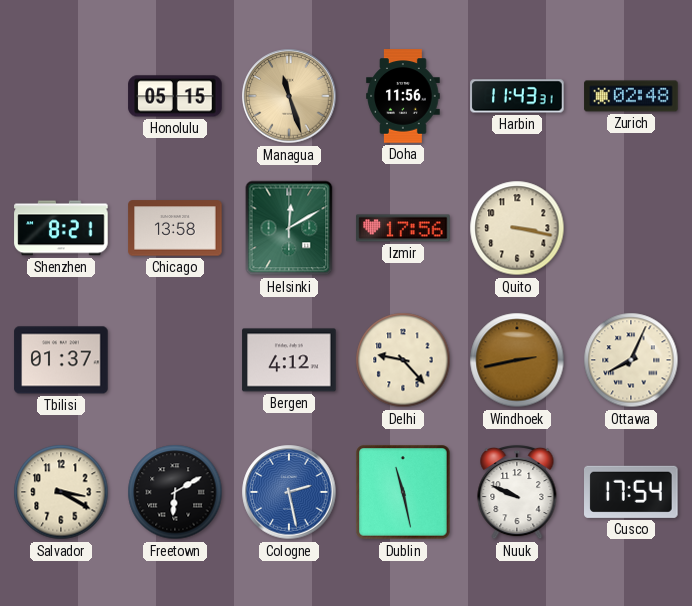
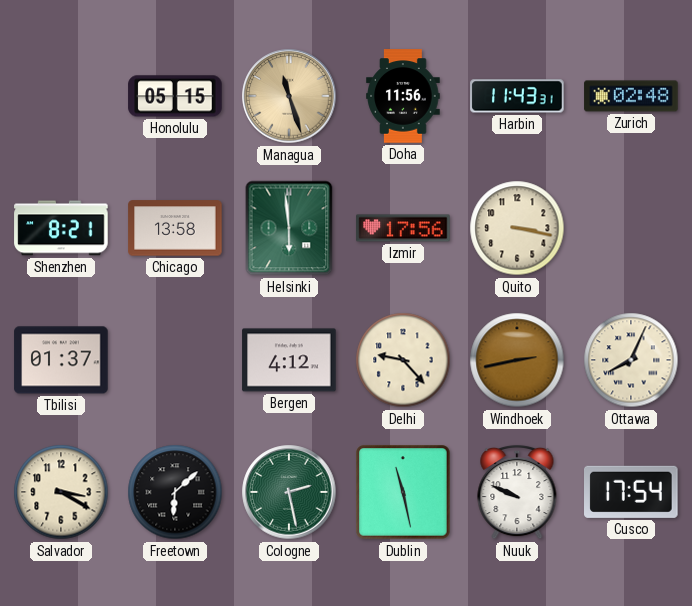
Helsinki: 12:10 -> 5:59 (289, 228)
Freetown: 6:10 -> 6:08 (175, 492)
Cologne dial: blue -> green (289, 492)
